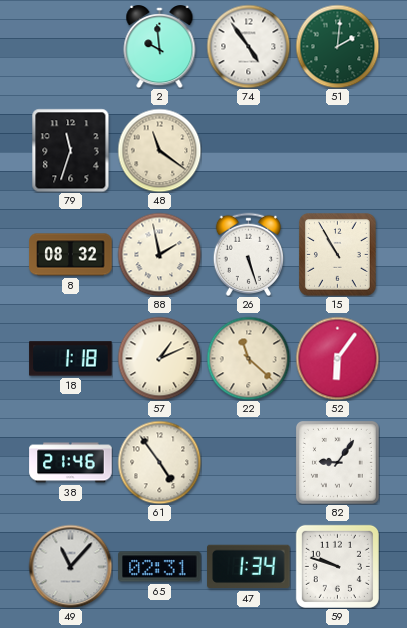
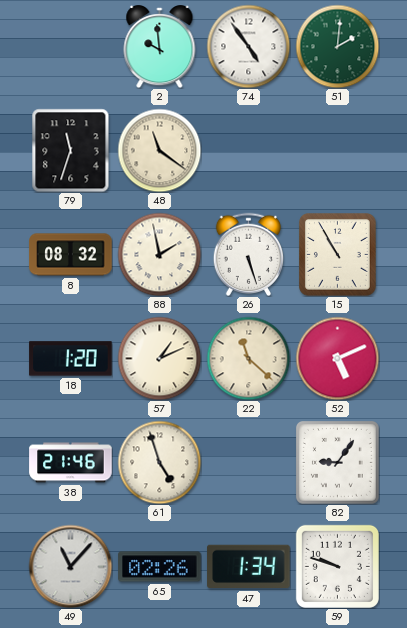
18: 1:18 -> 1:20 (71, 359)
52: 6:06 -> 5:11 (337, 358)
61: 4:54 -> 4:57 (159, 462)
65: 02:31 -> 02:26 (160, 567)
